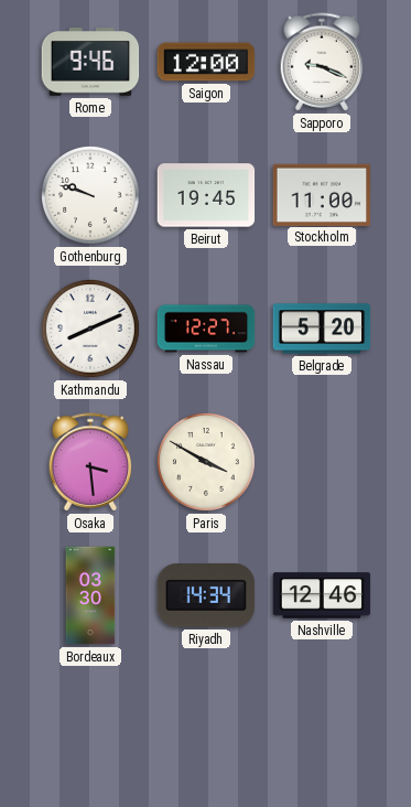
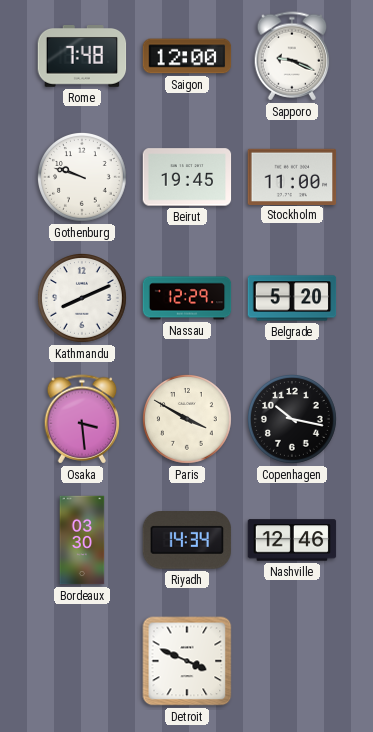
Rome: 9:46 -> 7:48 (82, 57)
Nassau: 12:27 -> 12:29 (187, 298)
Copenhagen: none -> 10:17 (293, 420)
Detroit: none -> 3:49 (187, 661)
